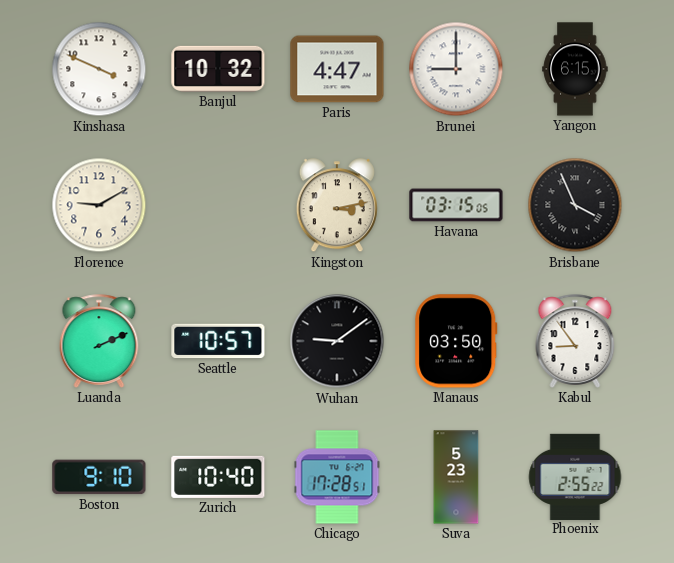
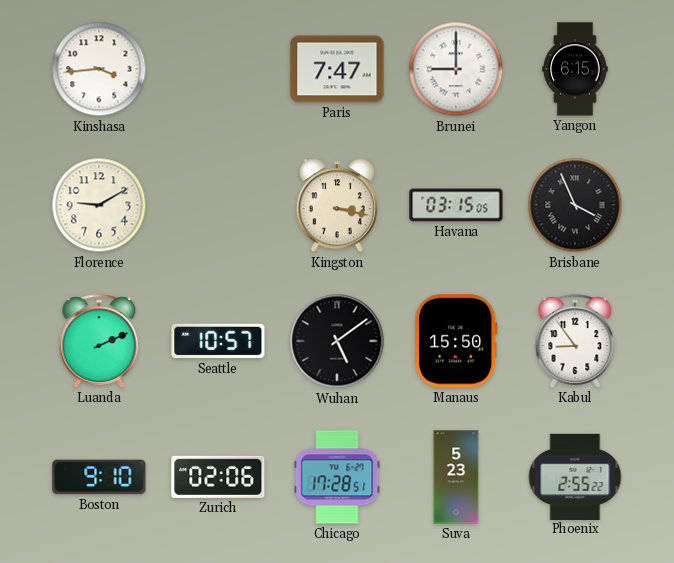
Kinshasa: 3:49 -> 3:44 (99, 69)
Banjul: 10:32 -> none (218, 69)
Paris: 4:47 -> 7:47 (337, 69)
Kingston: 3:13 -> 3:17 (337, 206)
Wuhan: 9:09 -> 5:09 (337, 341)
Manaus: 03:50 -> 15:50 (456, 341)
Zurich: 10:40 -> 02:06 (218, 477)
